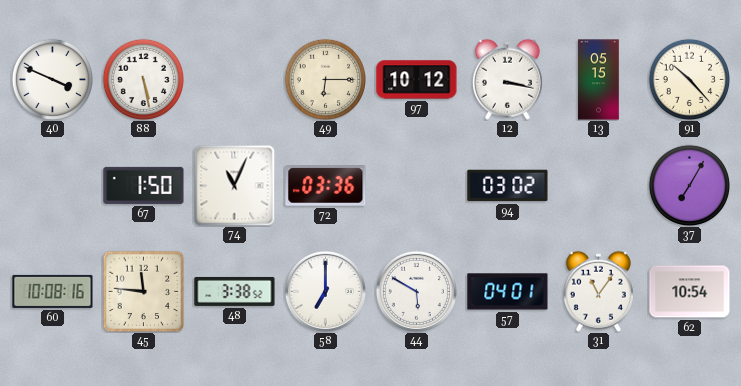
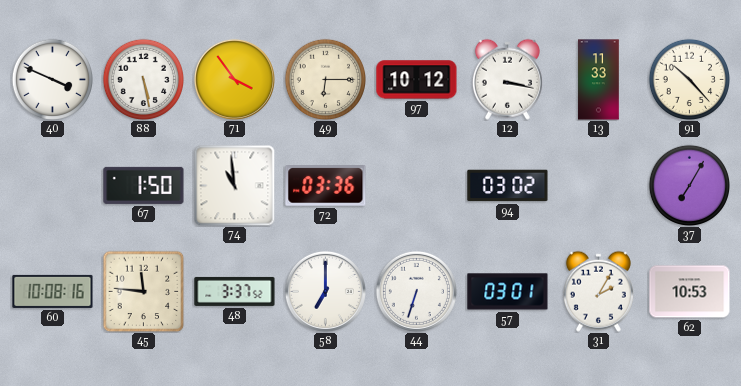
71: none -> 3:54 (234, 79)
13: 05:15 -> 11:33 (599, 80)
74: 11:04 -> 10:59 (234, 185)
48: 3:38 -> 3:37 (235, 291)
44: 5:50 -> 6:33 (416, 291)
57: 04:01 -> 03:01 (508, 292)
31: 11:06 -> 2:05 (598, 291)
62: 10:54 -> 10:53 (690, 292)
